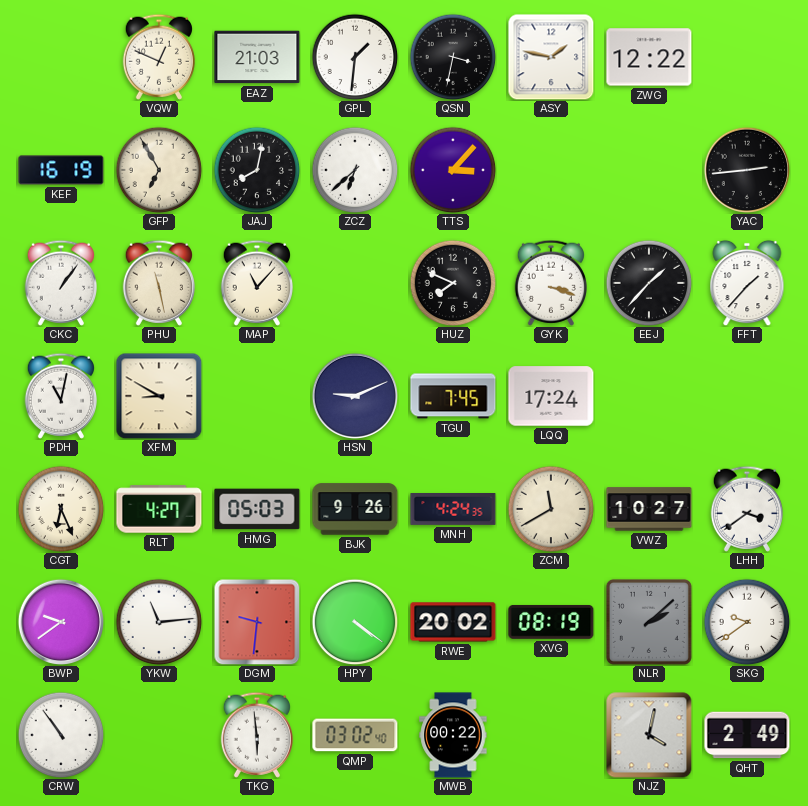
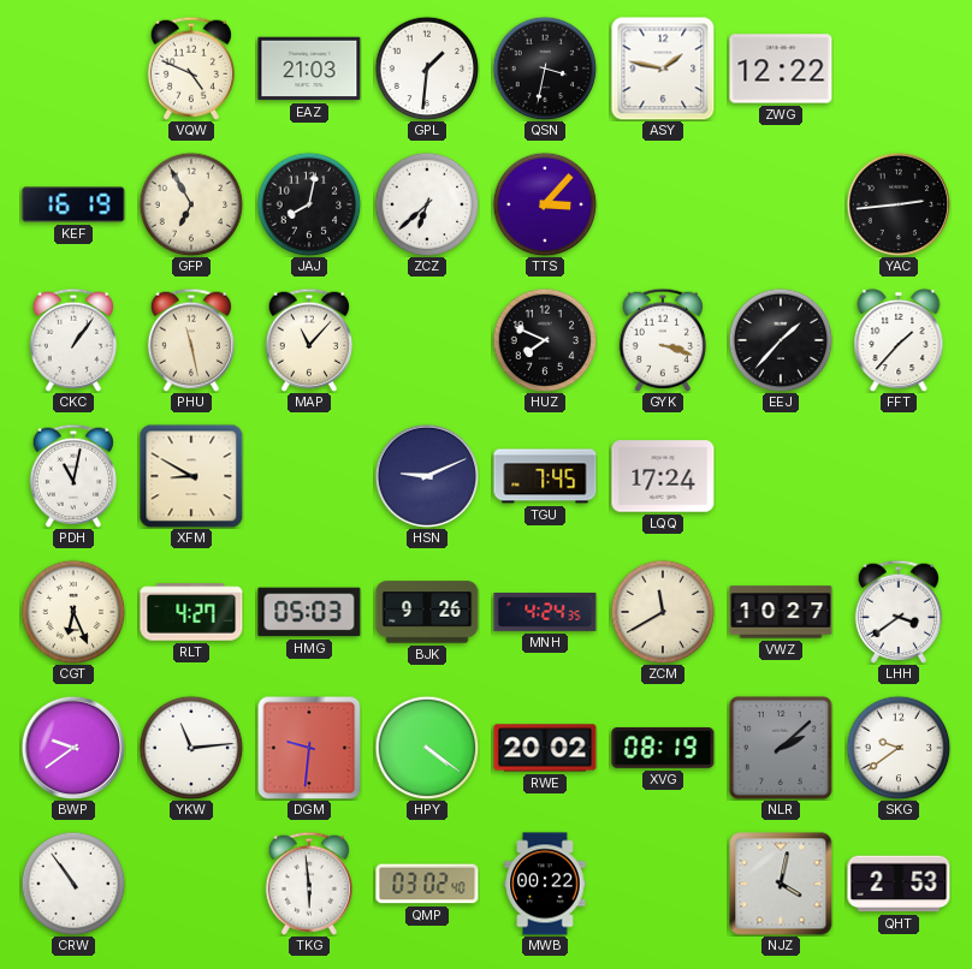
VQW: 12:49 -> 4:49 (190, 69)
QHT: 2:49 -> 2:53 (899, 884)
